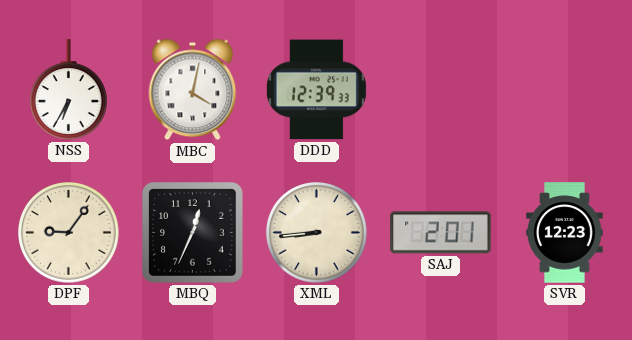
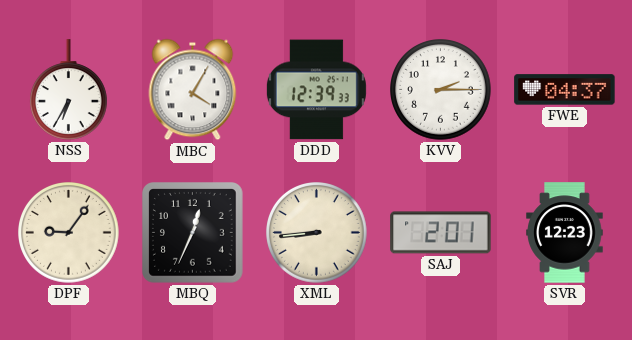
MBC: 4:02 -> 4:05 (193, 90)
KVV: none -> 2:15 (441, 90)
FWE: none -> 04:37 (565, 90)
